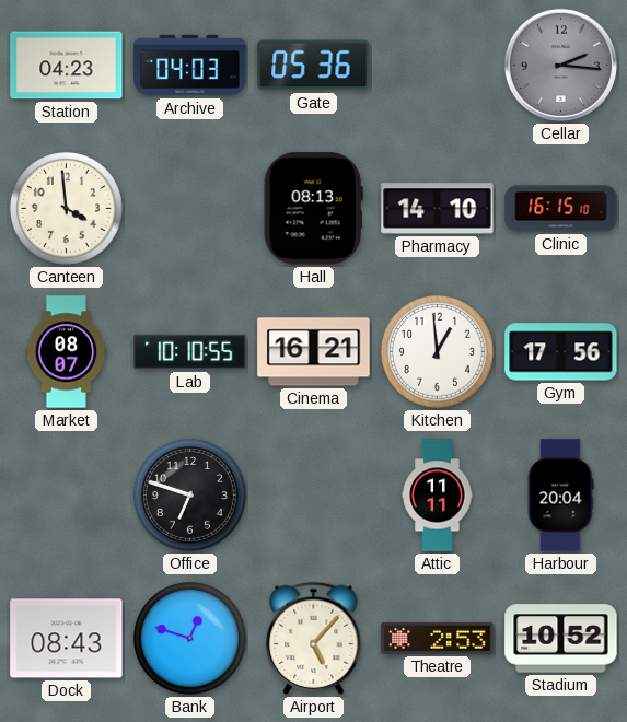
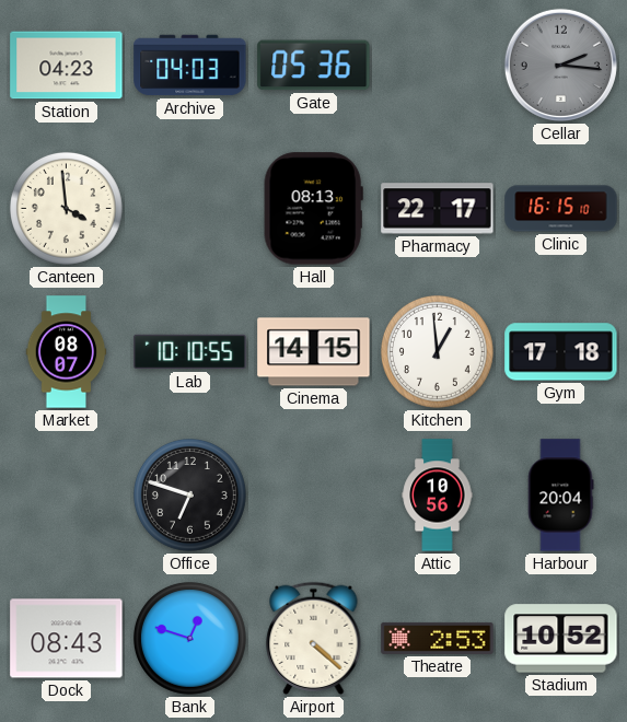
Pharmacy: 14:10 -> 22:17 (438, 209)
Cinema: 16:21 -> 14:15 (314, 352)
Gym: 17:56 -> 17:18 (561, 352)
Attic: 11:11 -> 10:56 (438, 496)
Airport: 5:07 -> 4:22 (314, 639)
